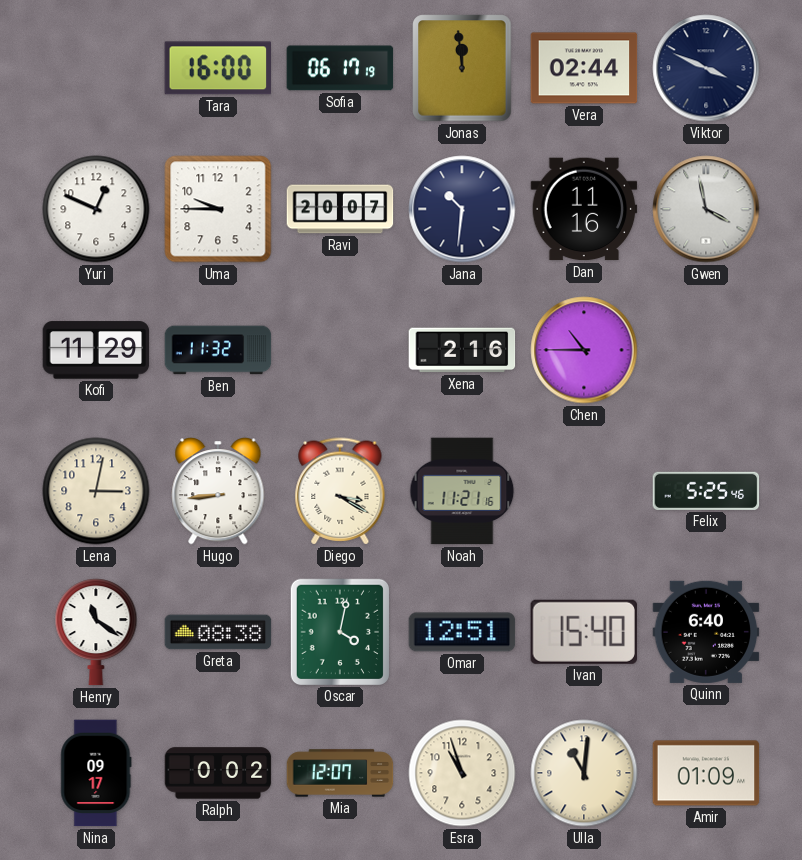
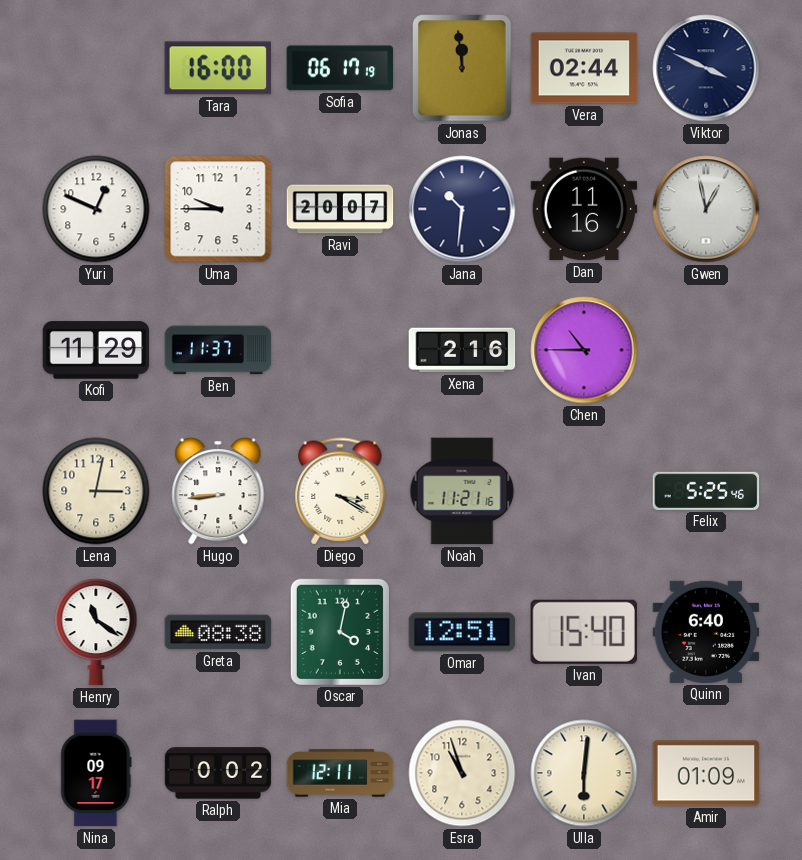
Gwen: 3:58 -> 12:58 (706, 209)
Ben: 11:32 -> 11:37 (218, 350)
Mia: 12:07 -> 12:11 (340, 773)
Ulla: 11:01 -> 6:01 (584, 773)
